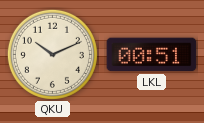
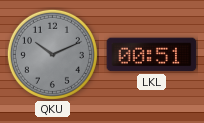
QKU dial: cream -> grey (52, 54)
